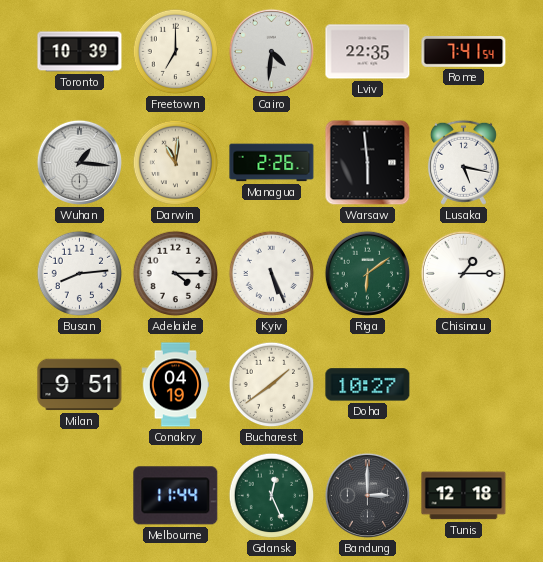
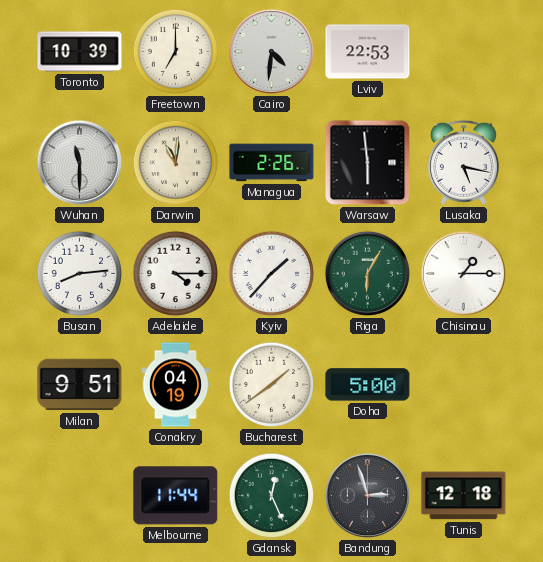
Lviv: 22:35 -> 22:53 (368, 52)
Rome: 7:41 -> none (464, 52)
Wuhan: 1:16 -> 11:30 (79, 162)
Kyiv: 5:26 -> 1:37 (272, 274)
Riga: 6:09 -> 6:05 (367, 273)
Doha: 10:27 -> 5:00 (368, 385)
Bandung: 3:00 -> 2:57 (367, 495)
